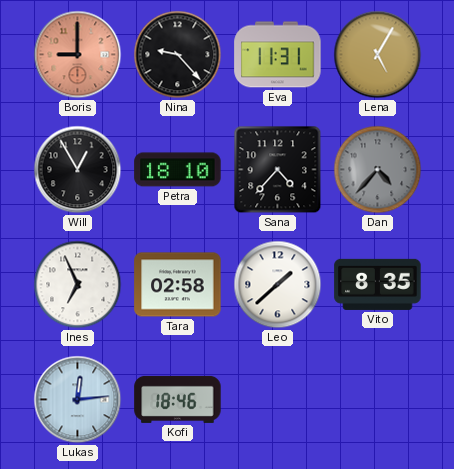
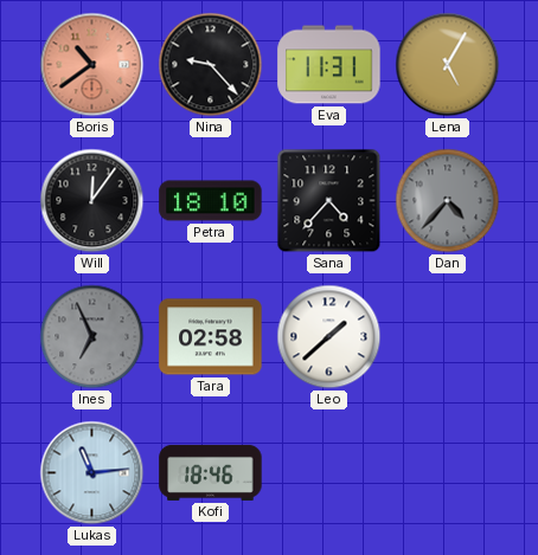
Boris: 9:00 -> 10:39 (92, 65)
Will: 12:55 -> 12:06 (92, 201)
Ines dial: white -> grey (92, 337)
Vito: 8:35 -> none (378, 284)
Lukas: 12:14 -> 11:14 (92, 473)
